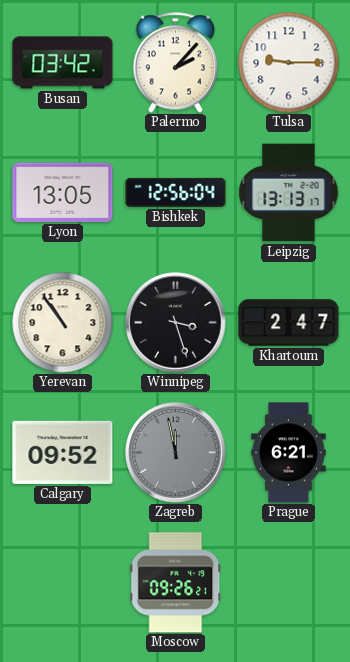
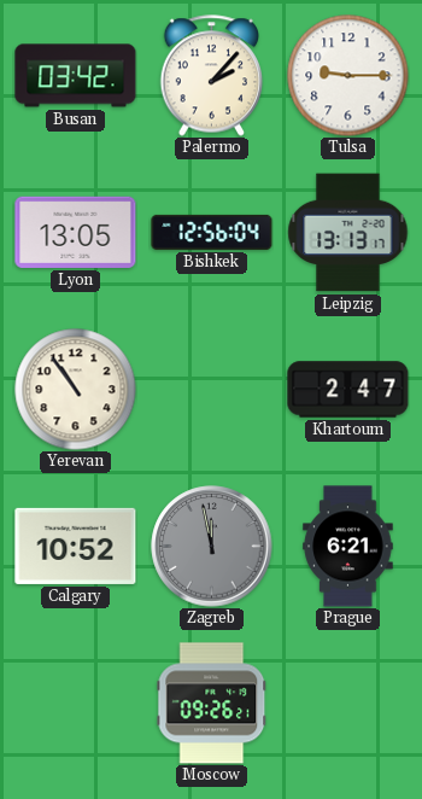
Winnipeg: 3:27 -> none (176, 323)
Calgary: 09:52 -> 10:52 (76, 546)
